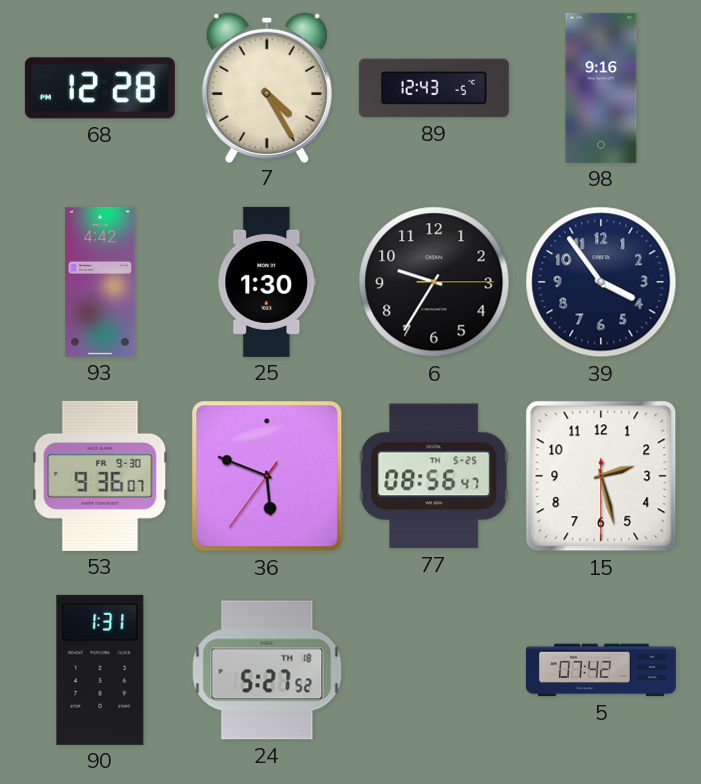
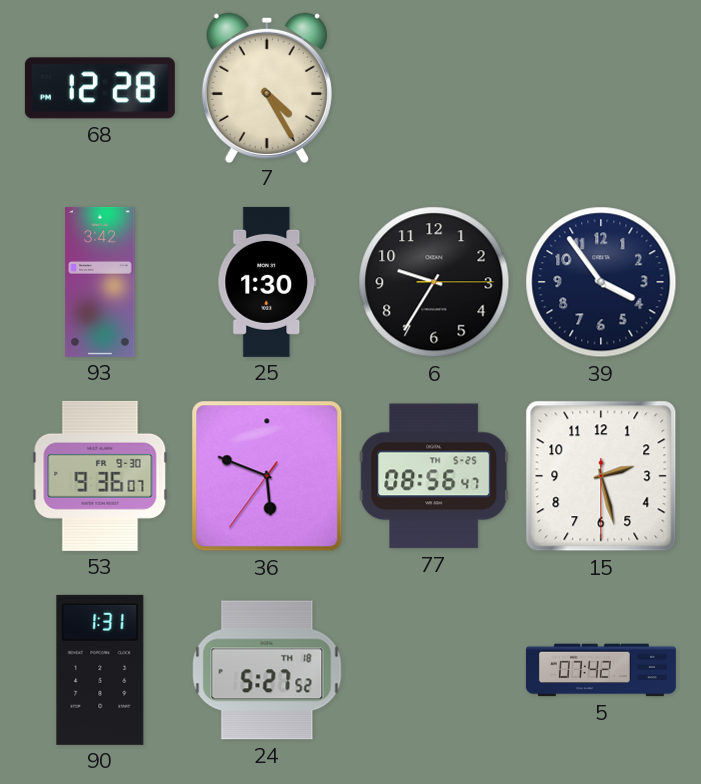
89: 12:43 -> none (434, 88)
98: 9:16 -> none (601, 88)
93: 4:42 -> 3:42 (100, 282)
